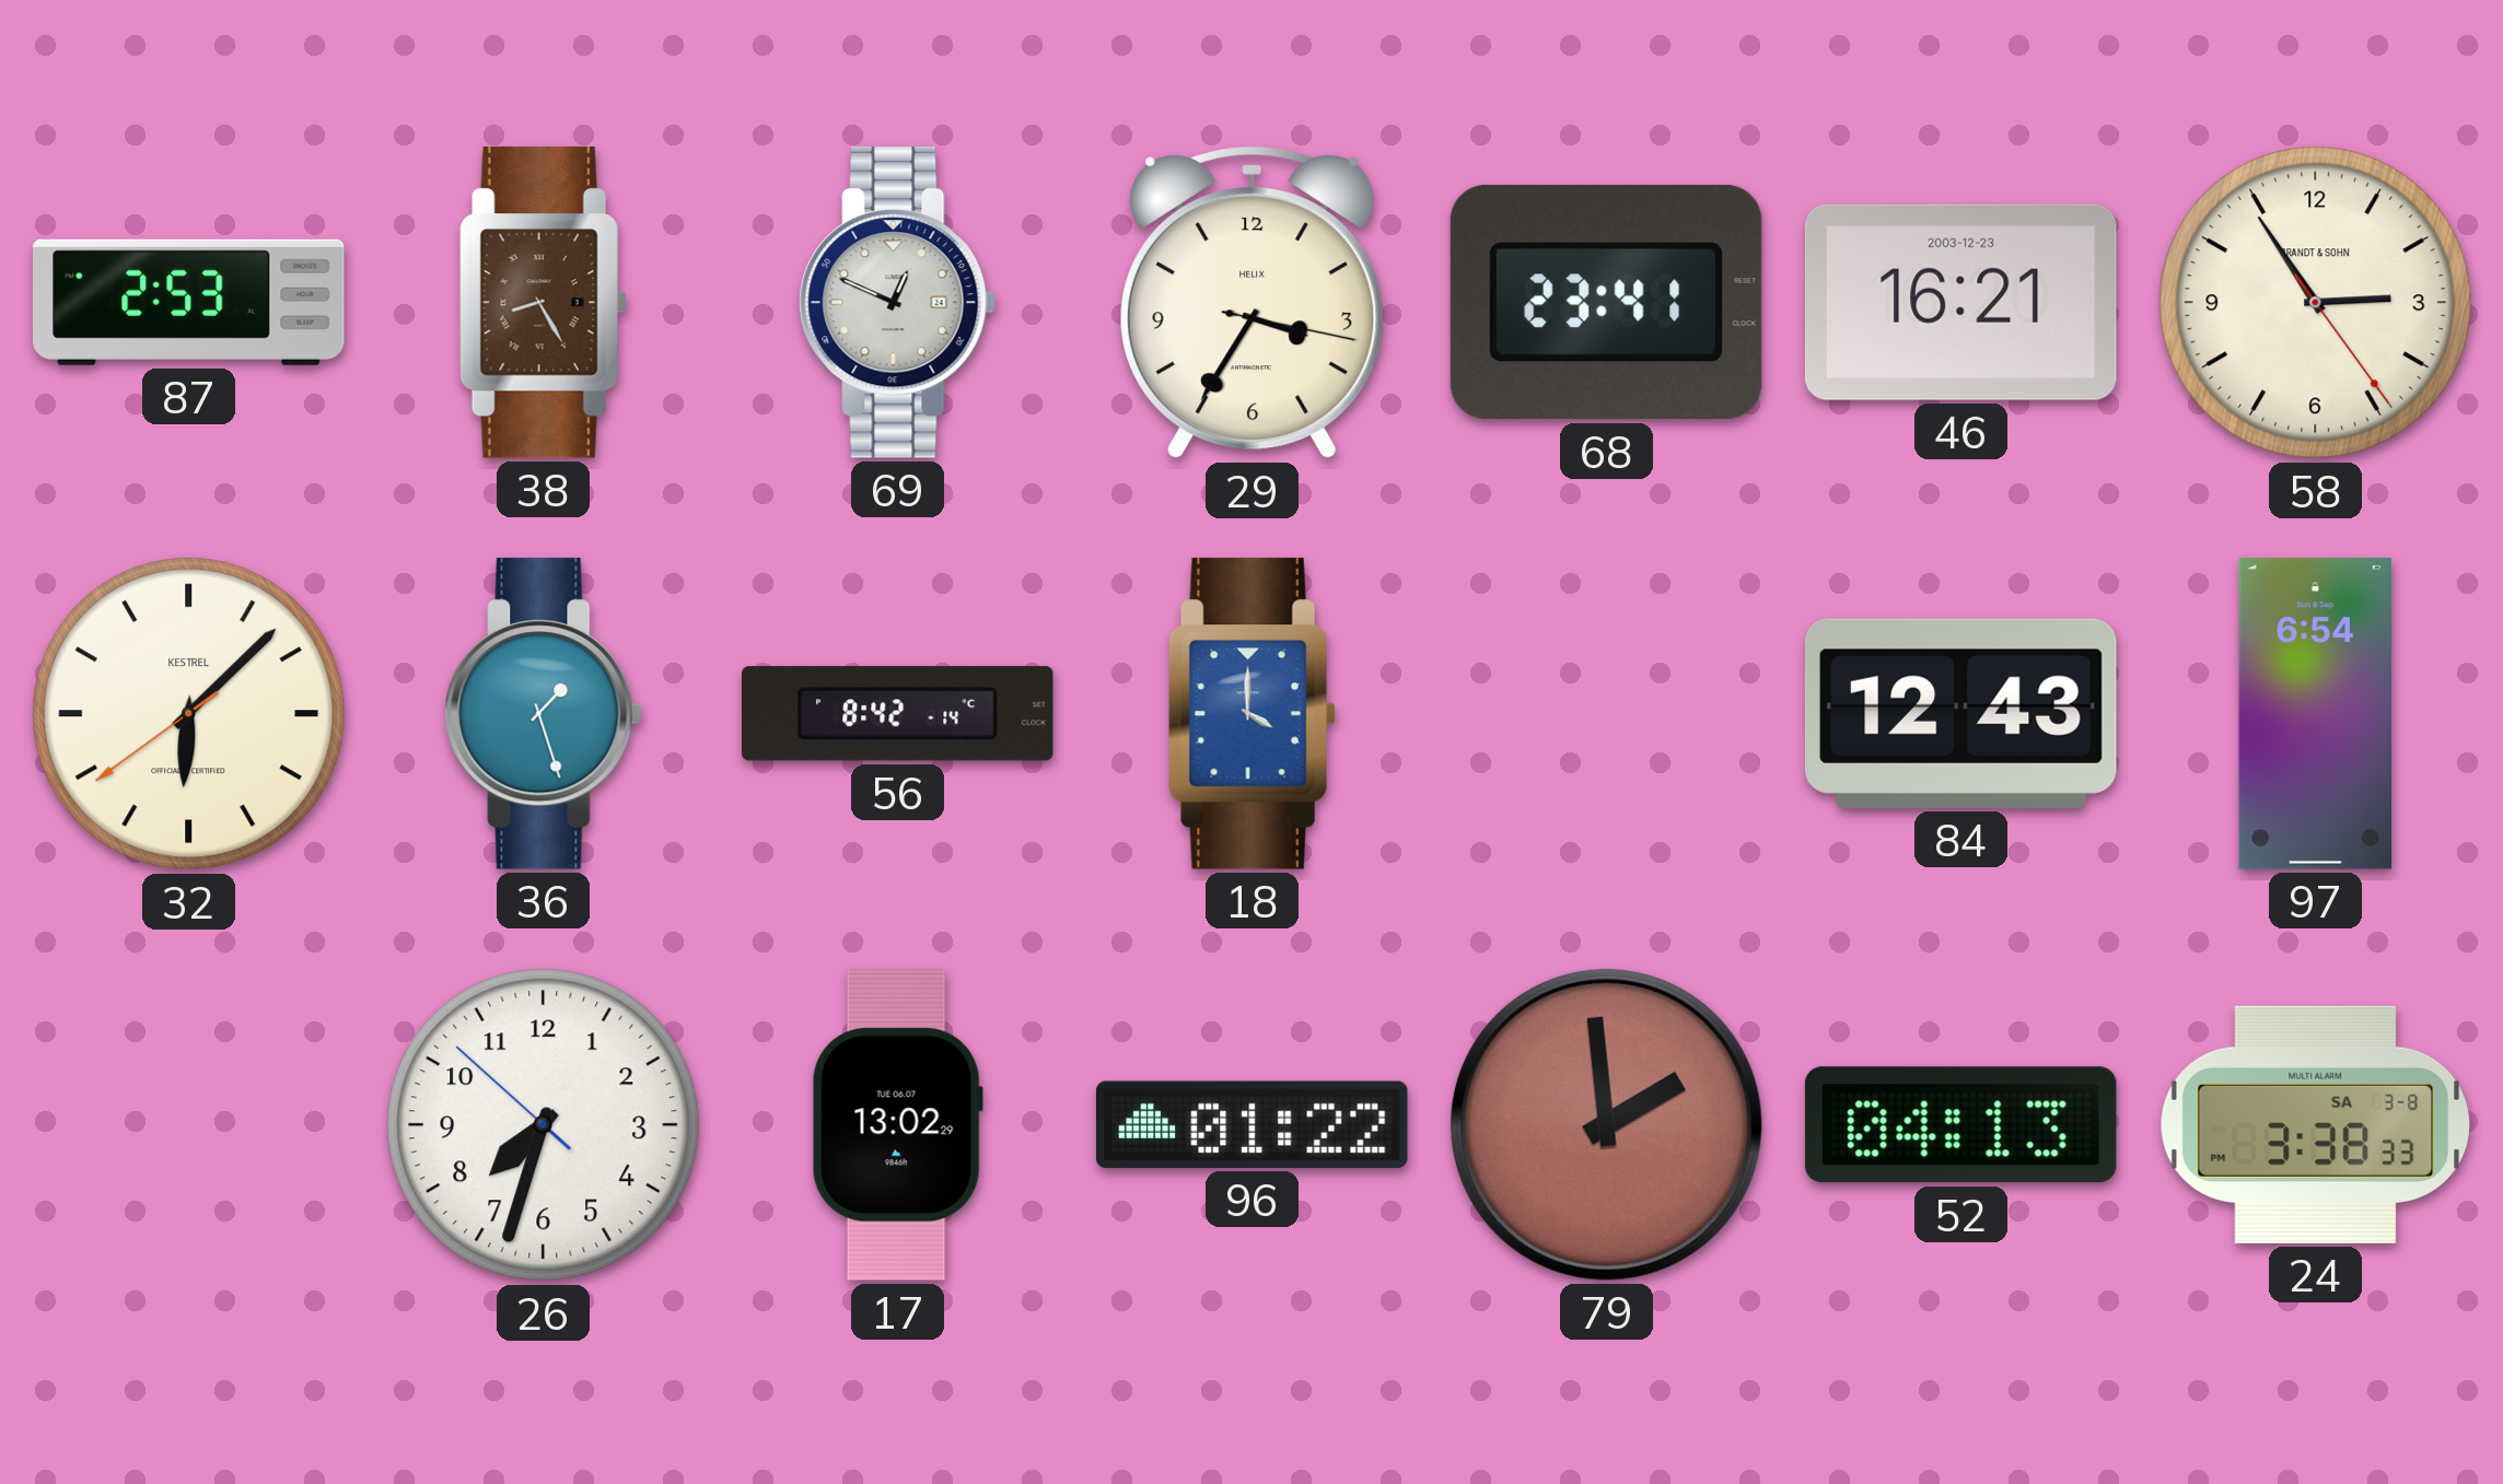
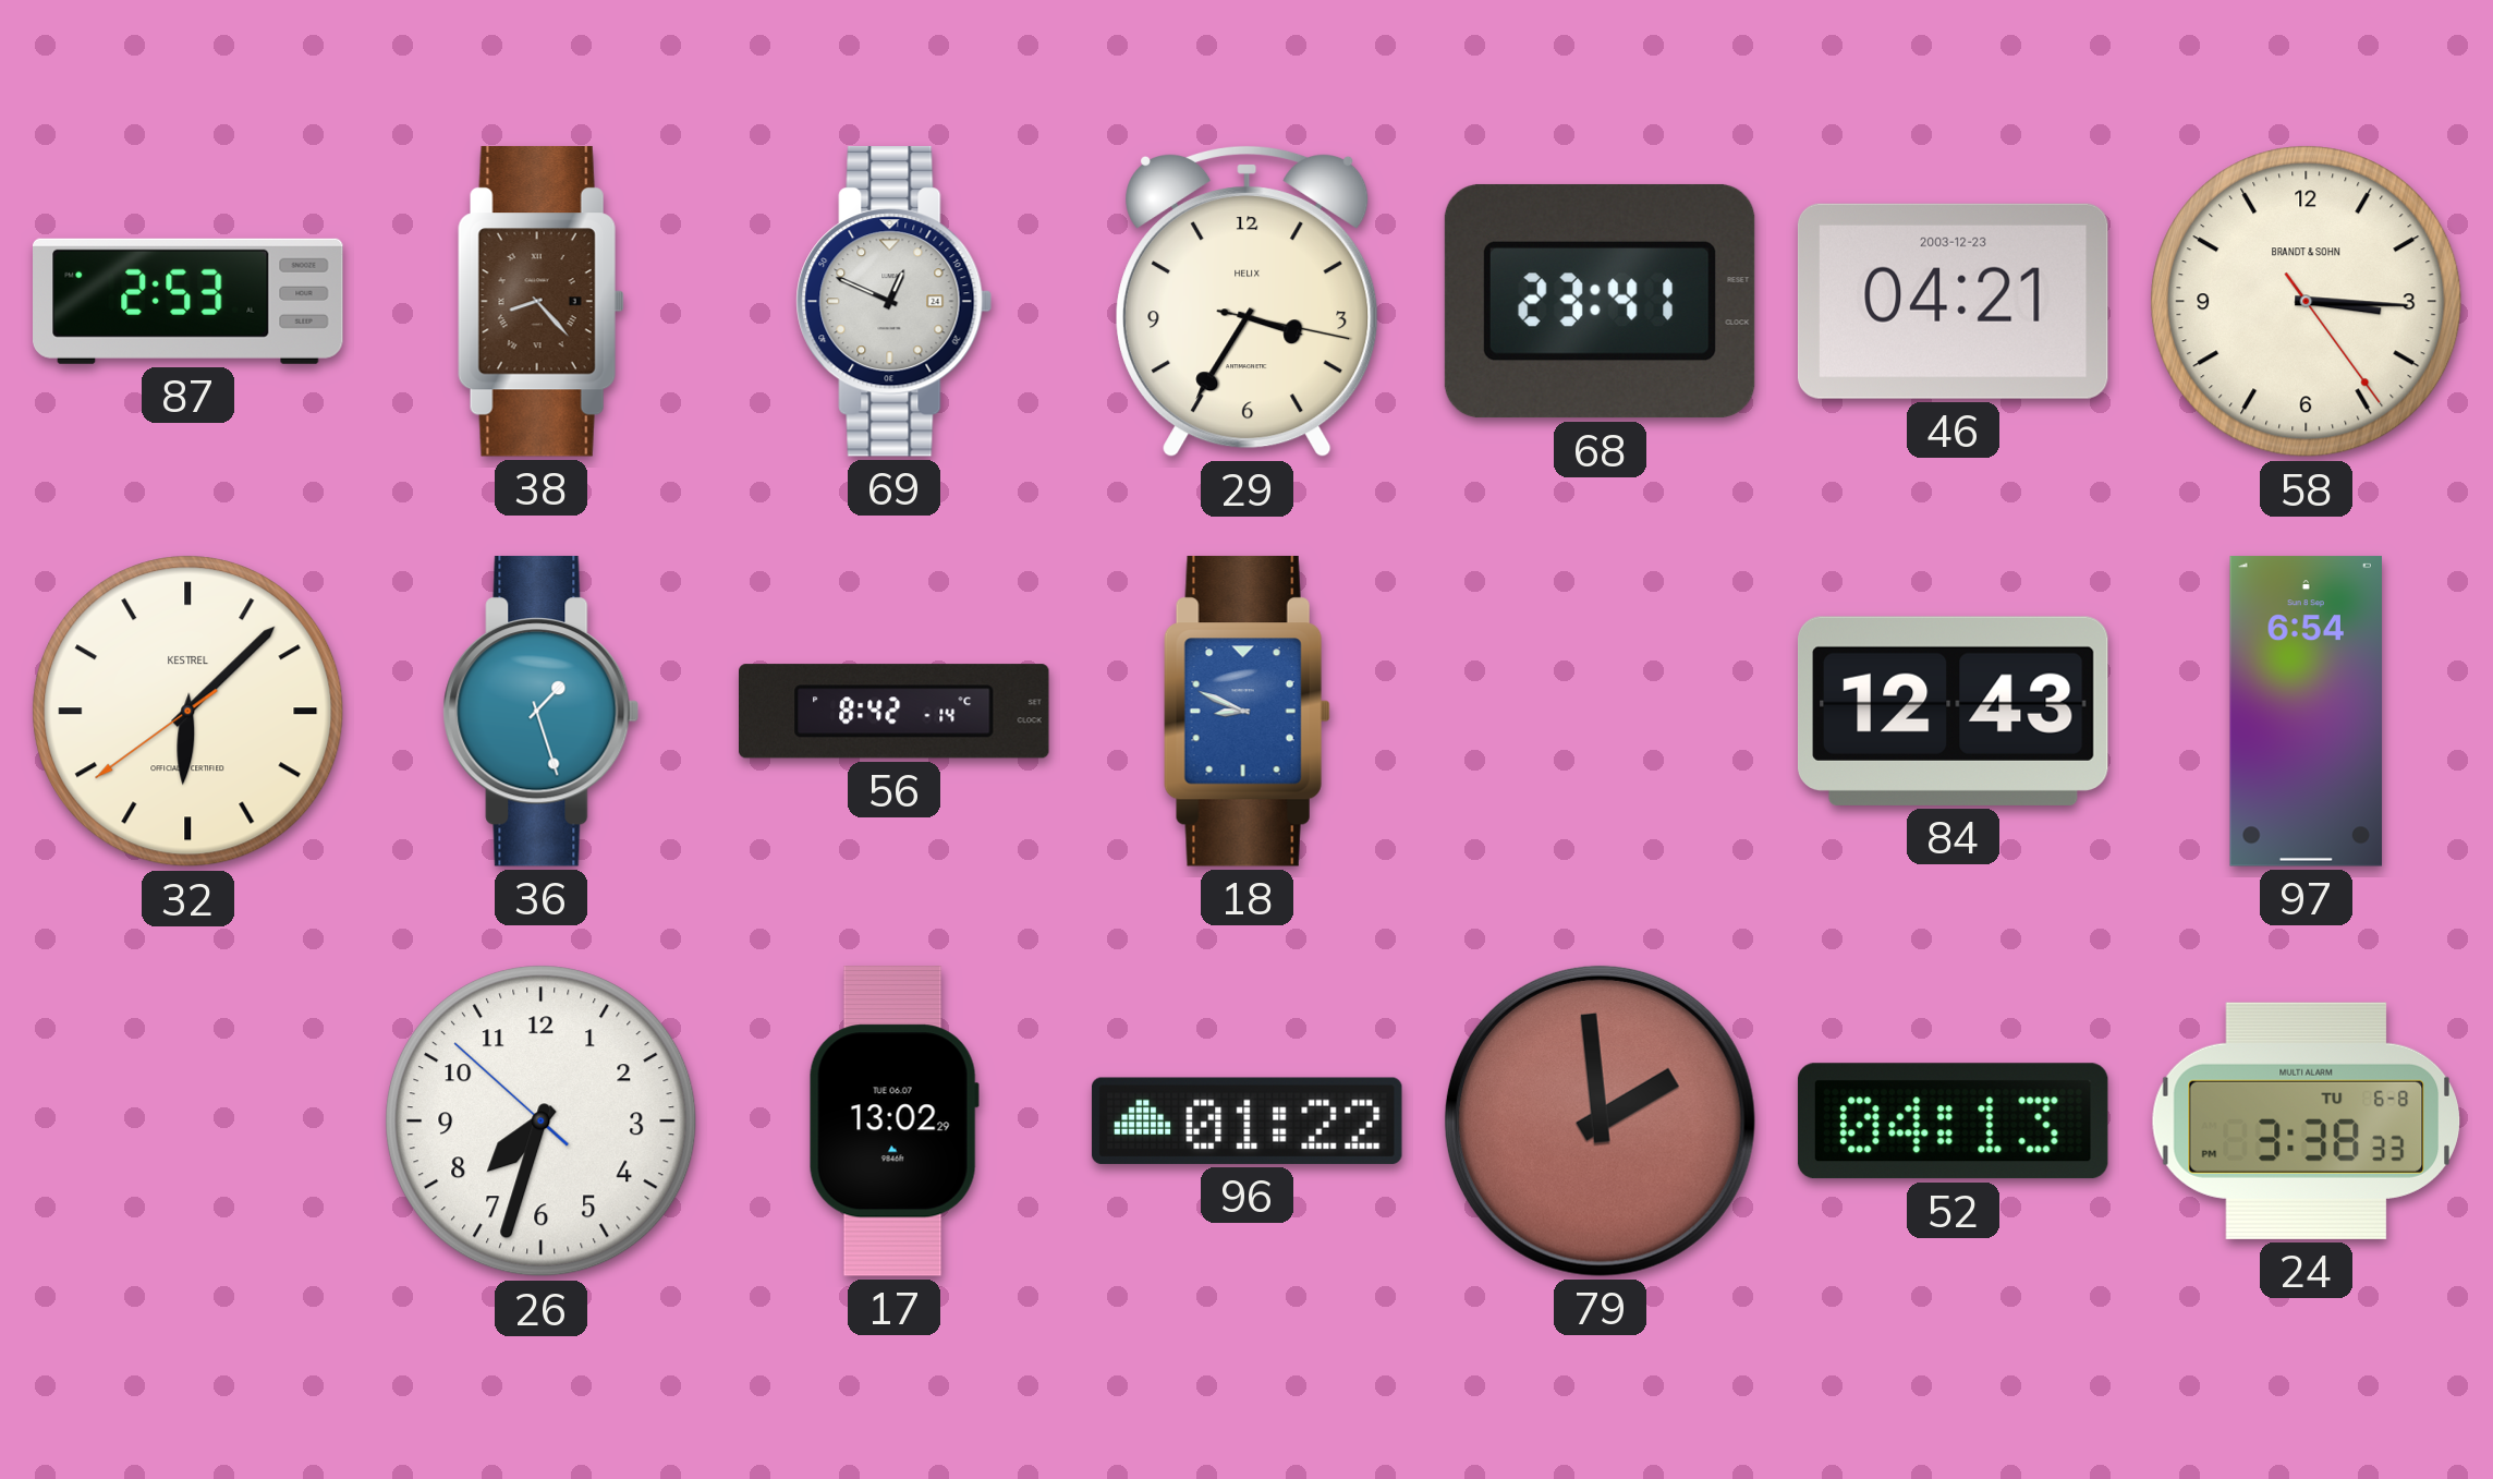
38: 8:25 -> 8:23 (540, 301)
46: 16:21 -> 04:21 (1953, 301)
58: 2:54 -> 3:15 (2307, 302)
18: 4:00 -> 8:49 (1246, 711)
24 date: SA 3-8 -> TU 6-8 (2307, 1120)
